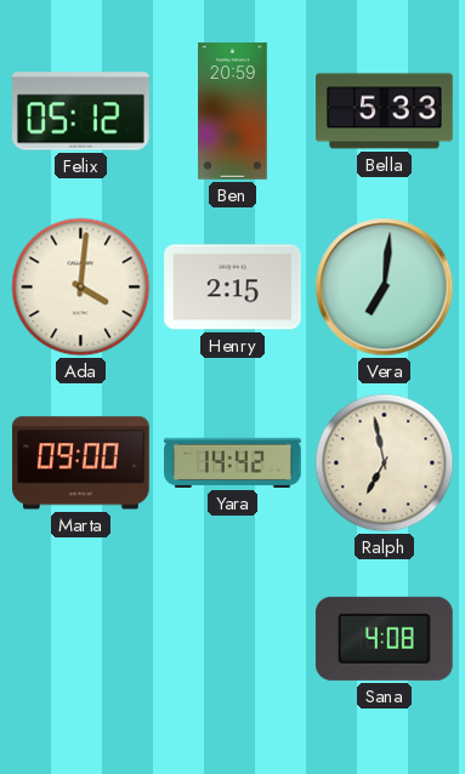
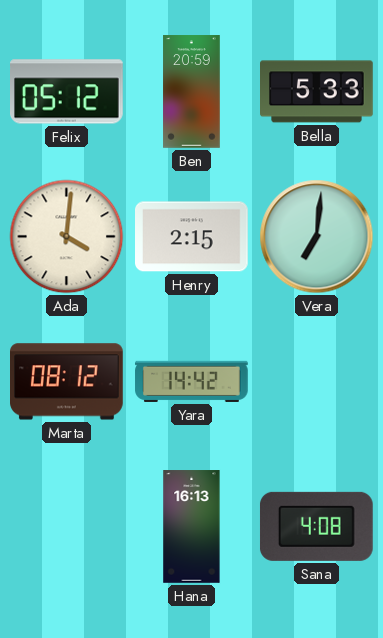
Marta: 09:00 -> 08:12 (67, 382)
Ralph: 6:58 -> none (385, 463)
Hana: none -> 16:13 (192, 527)
